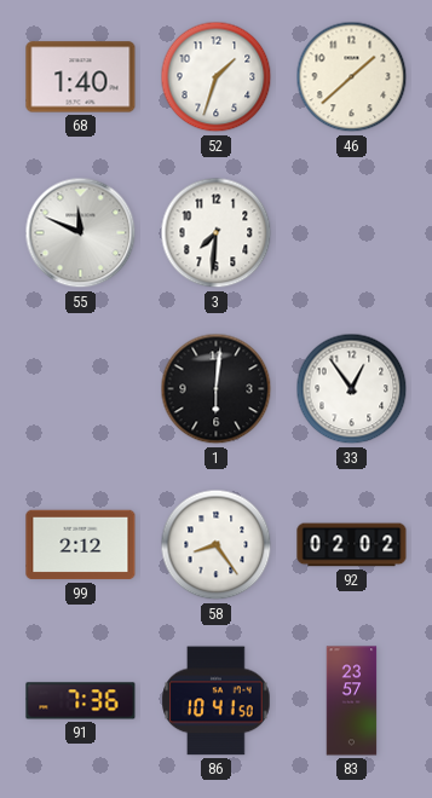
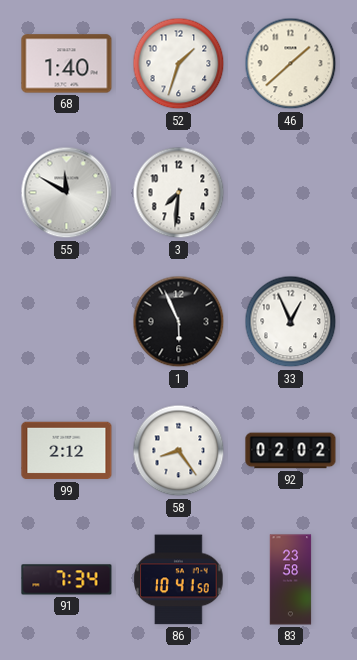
55: 11:49 -> 11:50 (67, 193)
1: 6:01 -> 5:56 (179, 322)
33: 12:54 -> 12:56 (291, 322)
91: 7:36 -> 7:34 (67, 580)
83: 23:57 -> 23:58 (291, 580)
